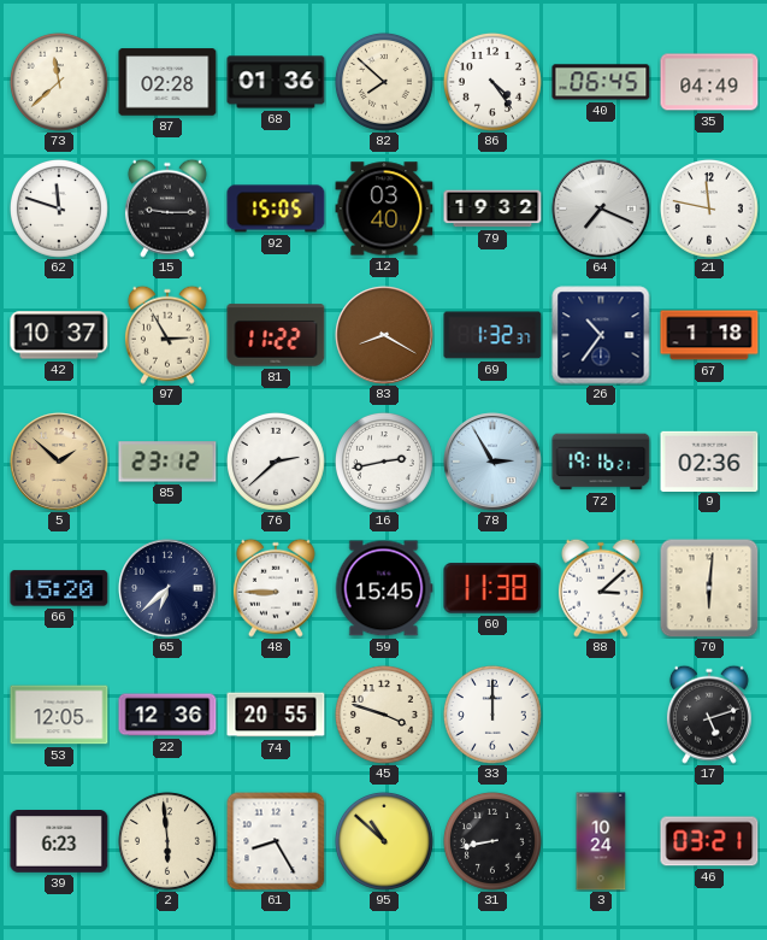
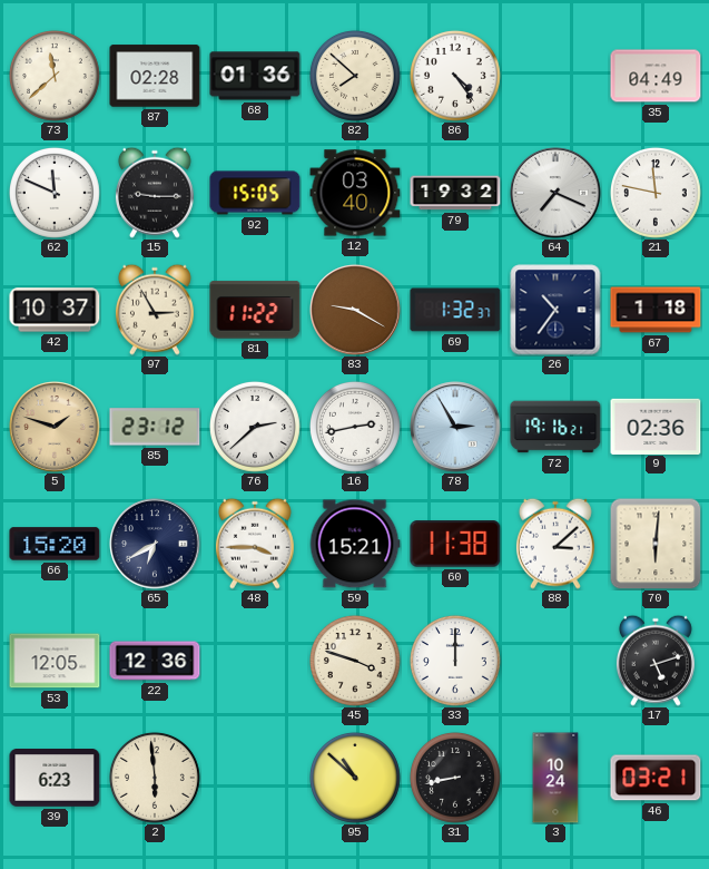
40: 06:45 -> none (601, 82)
62: 11:48 -> 11:49 (55, 193)
83: 8:20 -> 9:20 (355, 310)
5: 1:52 -> 1:48 (55, 427)
65: 6:38 -> 6:40 (155, 544)
48: 8:45 -> 3:45 (255, 544)
59: 15:45 -> 15:21 (355, 544)
74: 20:55 -> none (276, 715)
61: 8:25 -> none (276, 841)
